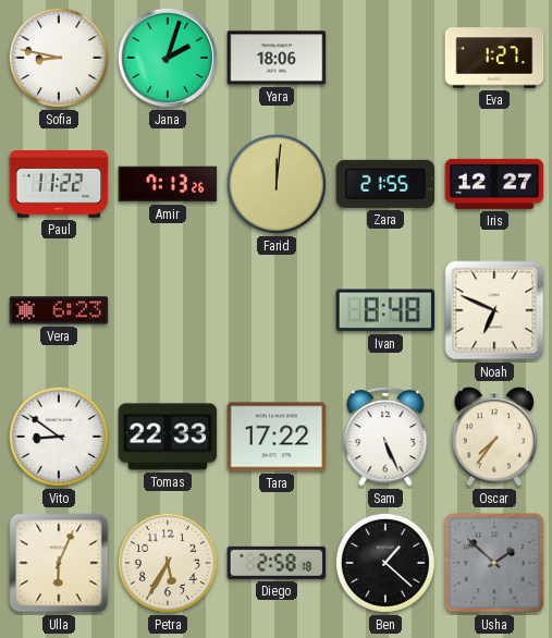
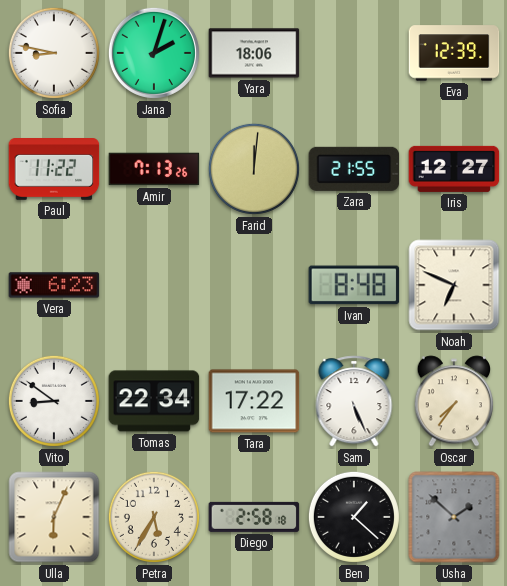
Eva: 1:27 -> 12:39 (454, 53)
Tomas: 22:33 -> 22:34 (154, 401)
